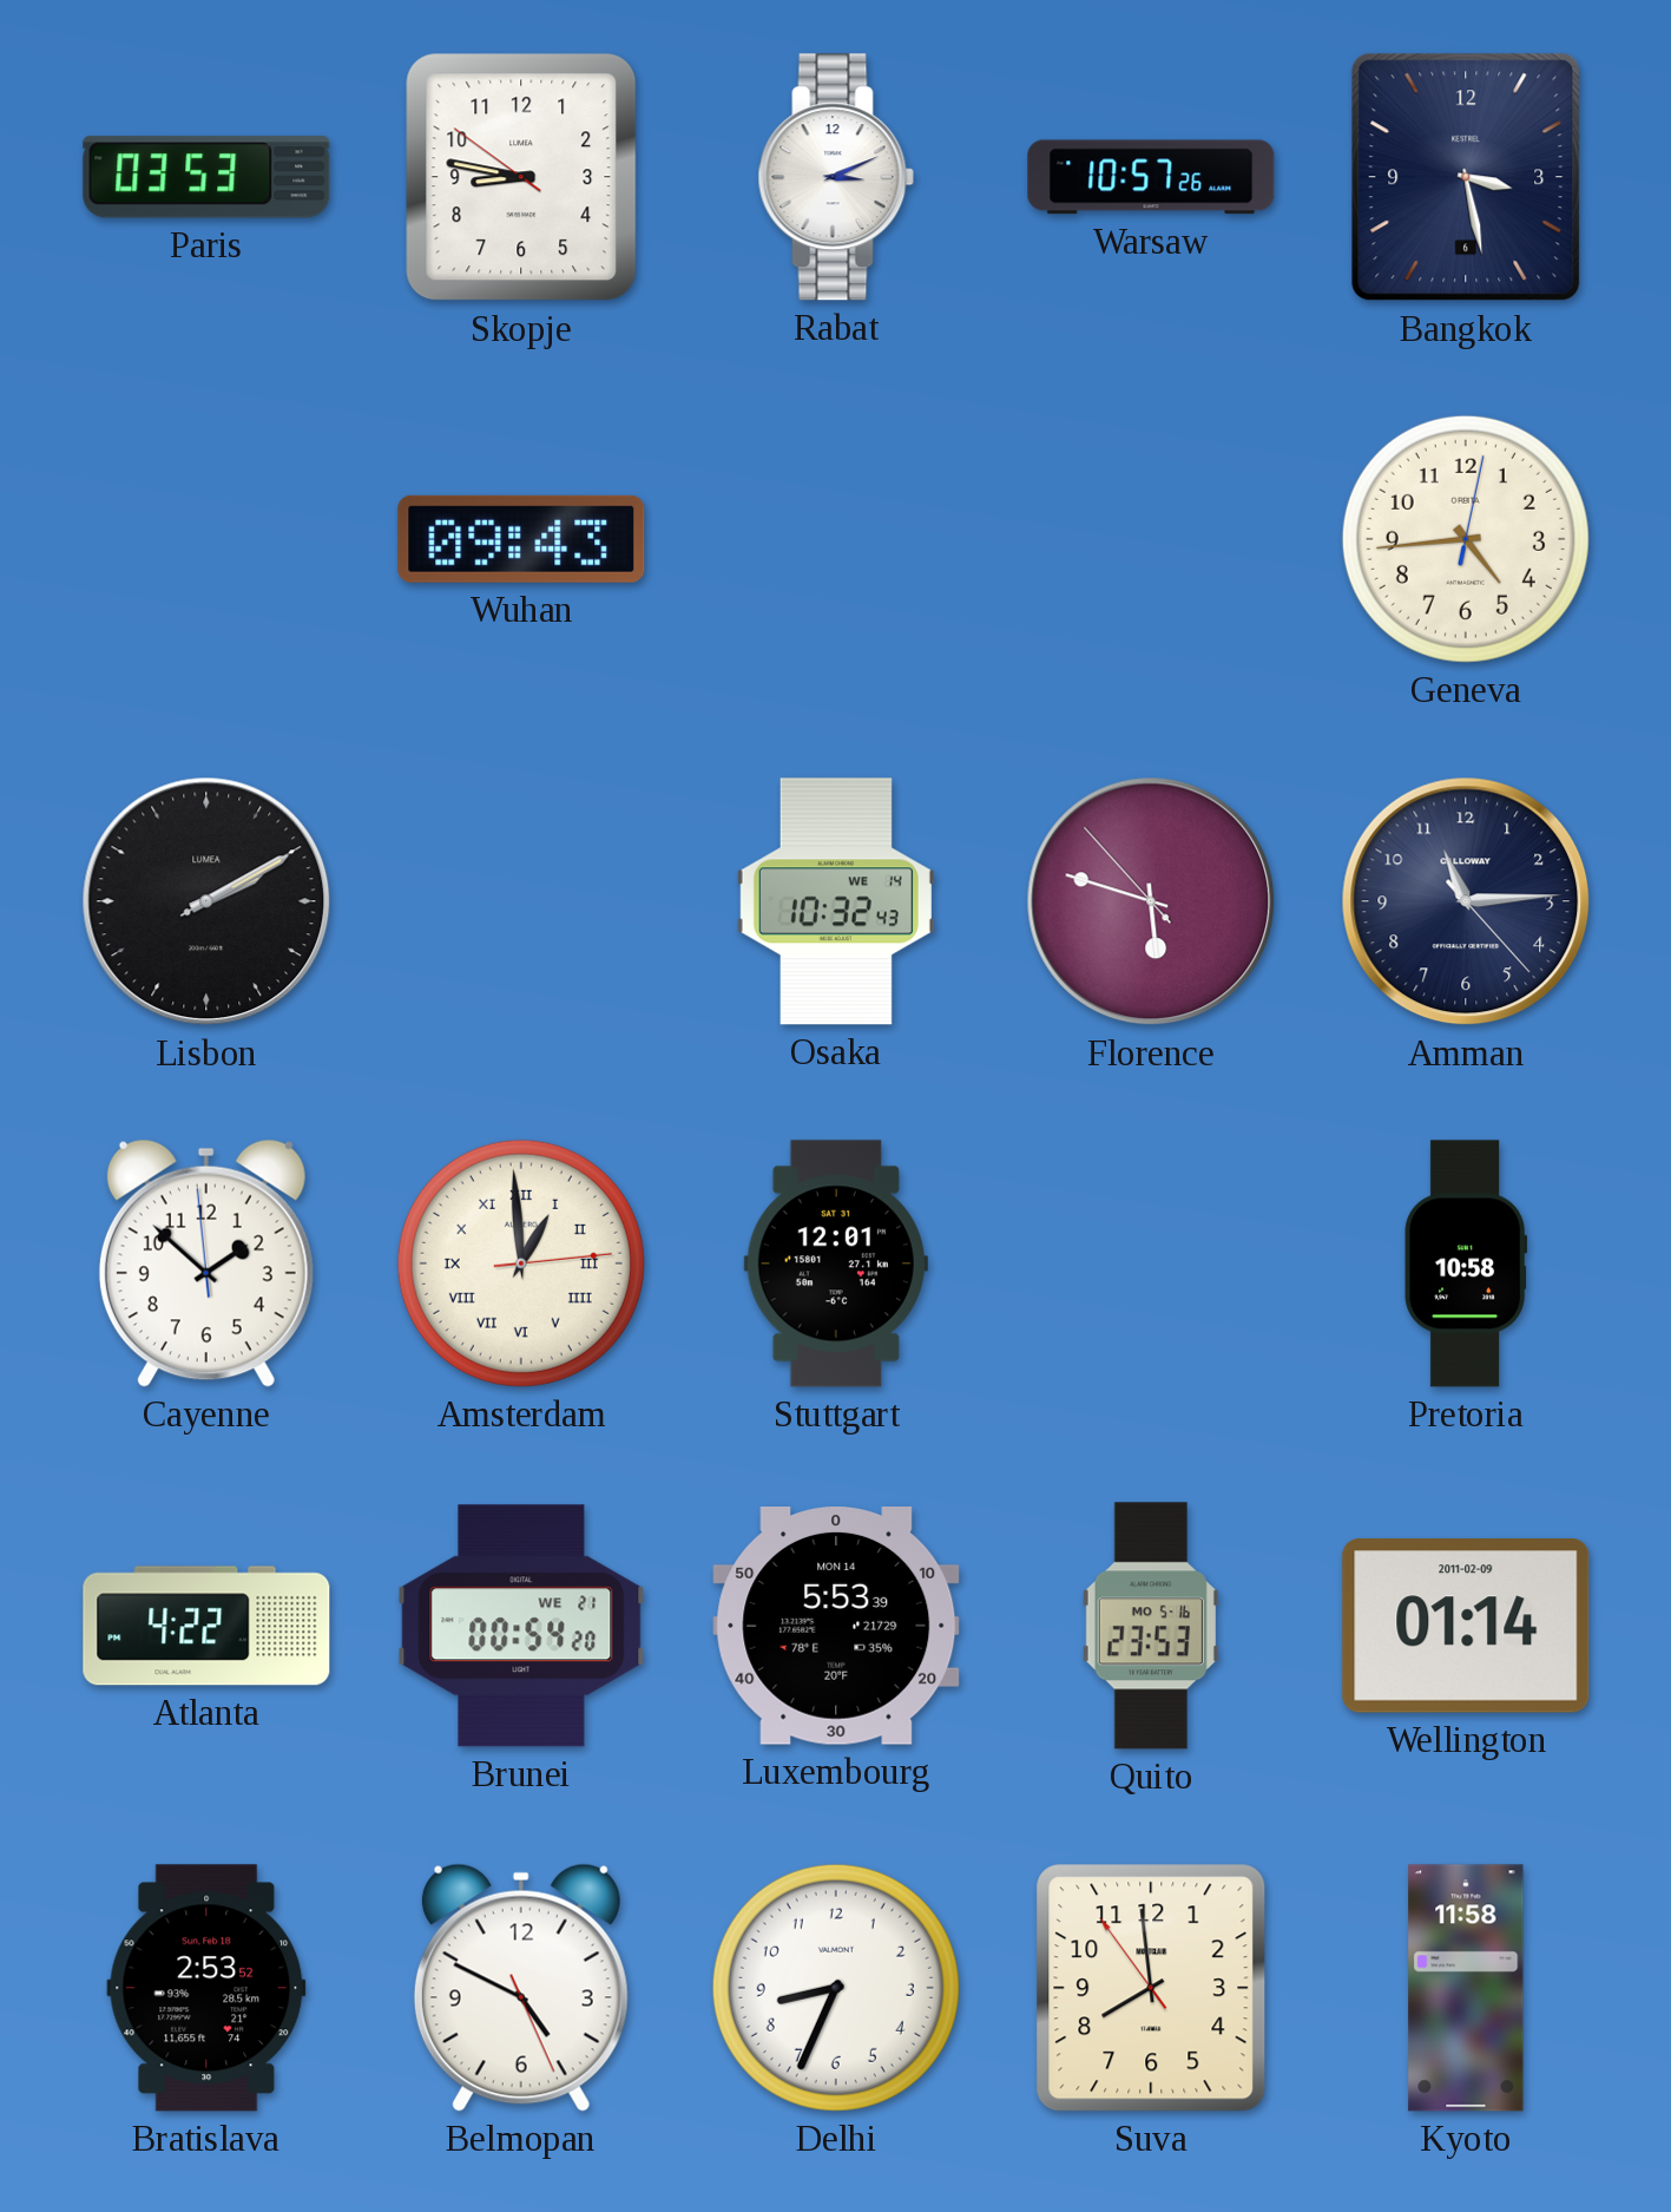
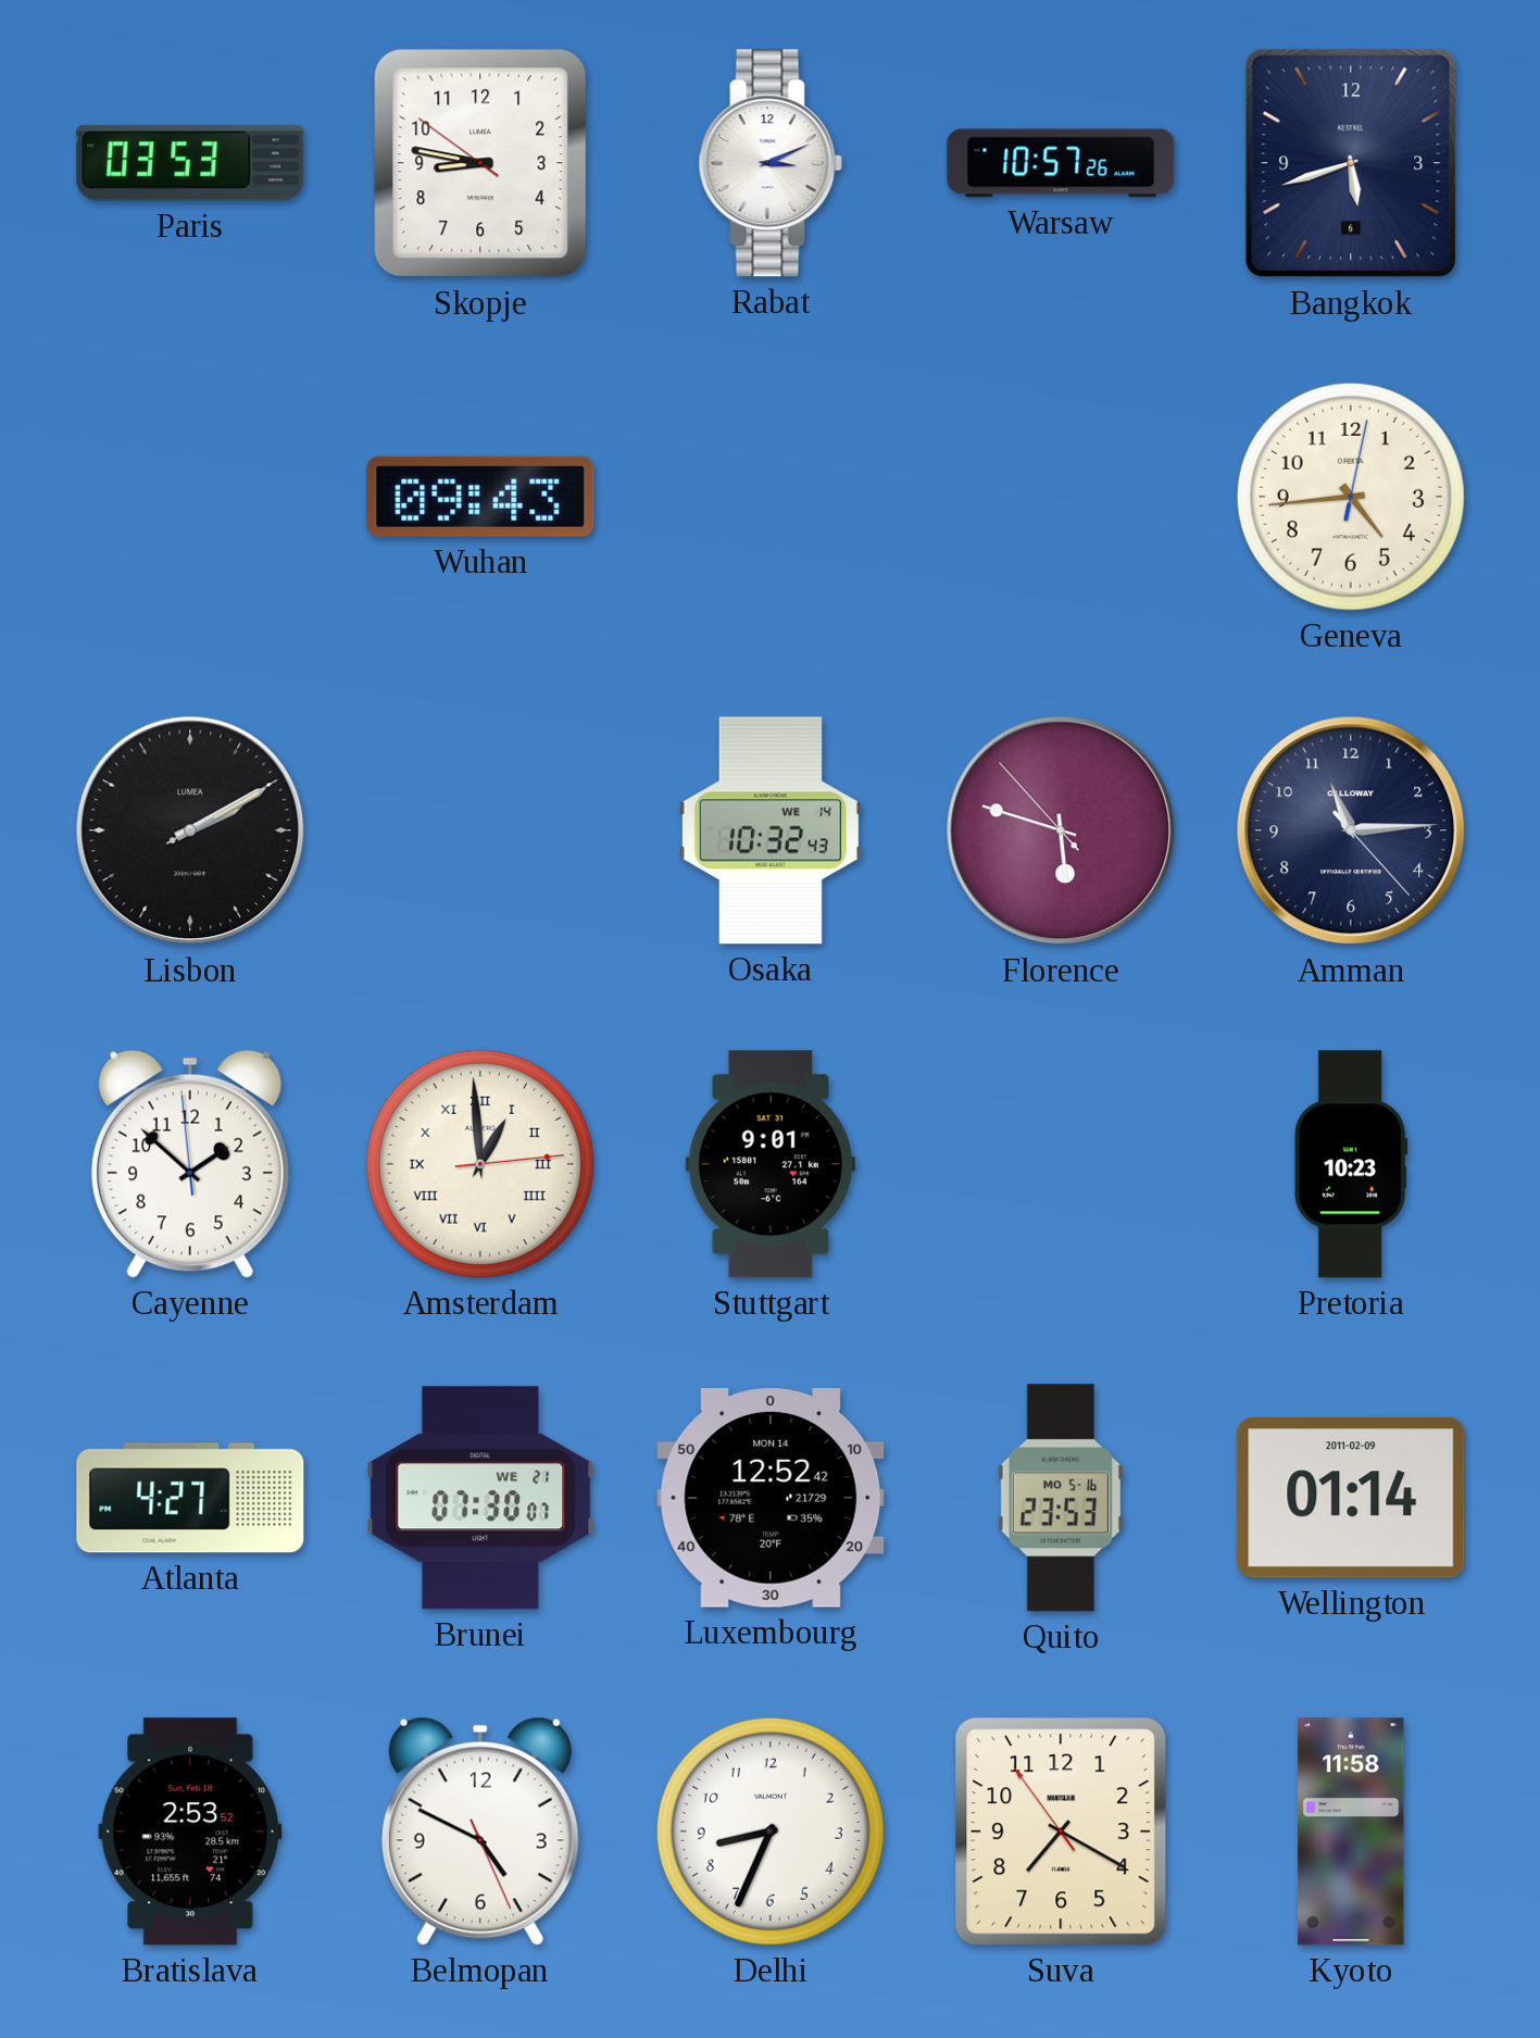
Bangkok: 3:28 -> 5:42 (1351, 163)
Stuttgart: 12:01 -> 9:01 (771, 1164)
Pretoria: 10:58 -> 10:23 (1351, 1164)
Atlanta: 4:22 -> 4:27 (190, 1498)
Brunei: 00:54 -> 07:30 (480, 1498)
Luxembourg: 5:53 -> 12:52 (771, 1499)
Suva: 7:58 -> 7:19 (1061, 1831)
